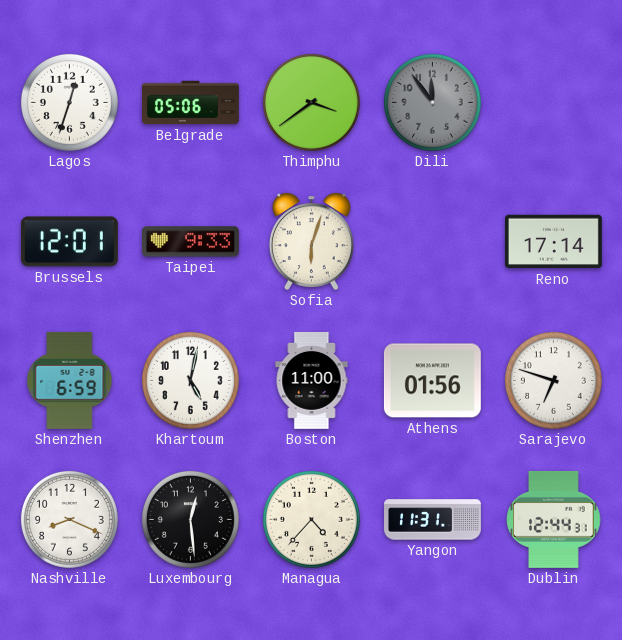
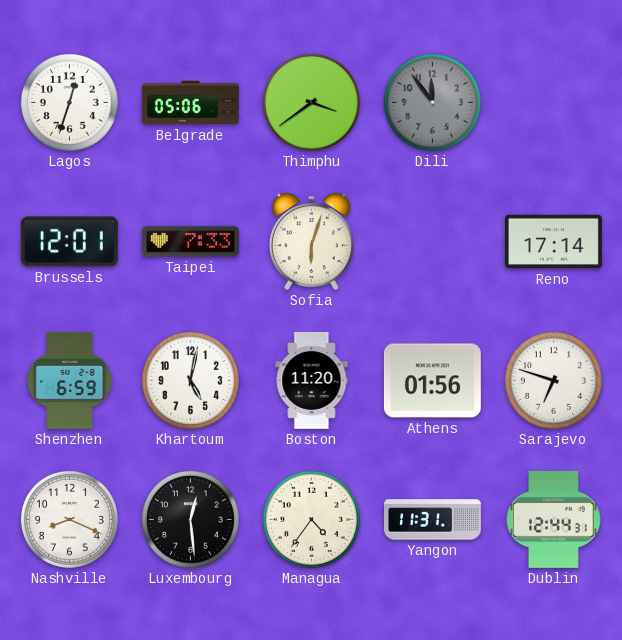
Taipei: 9:33 -> 7:33 (190, 242)
Boston: 11:00 -> 11:20 (312, 380)
Managua: 4:37 -> 4:36 (311, 519)
